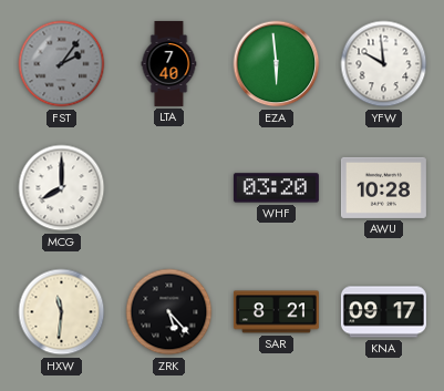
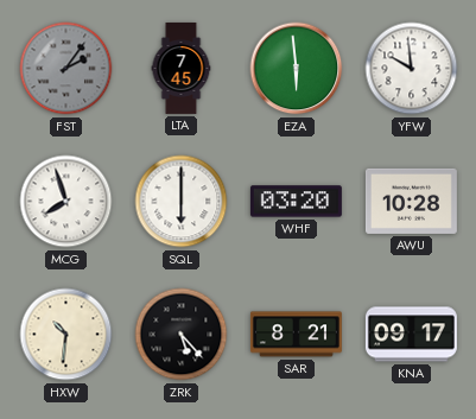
LTA: 7:40 -> 7:45 (182, 68)
MCG: 8:00 -> 7:57 (66, 202)
SQL: none -> 6:00 (182, 202)
HXW: 11:31 -> 10:31 (66, 335)
